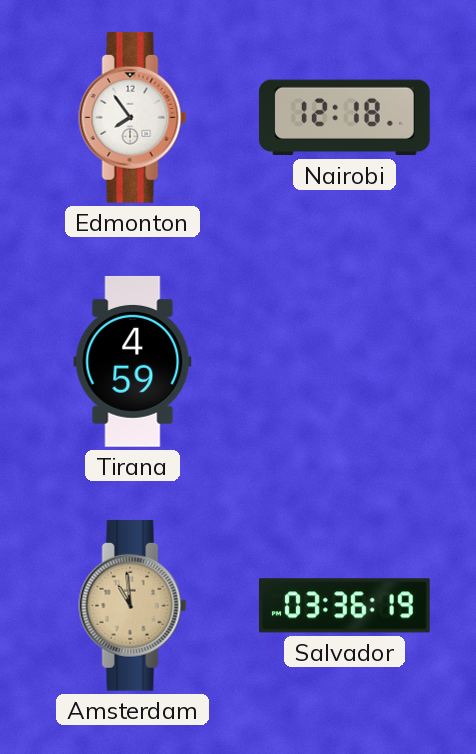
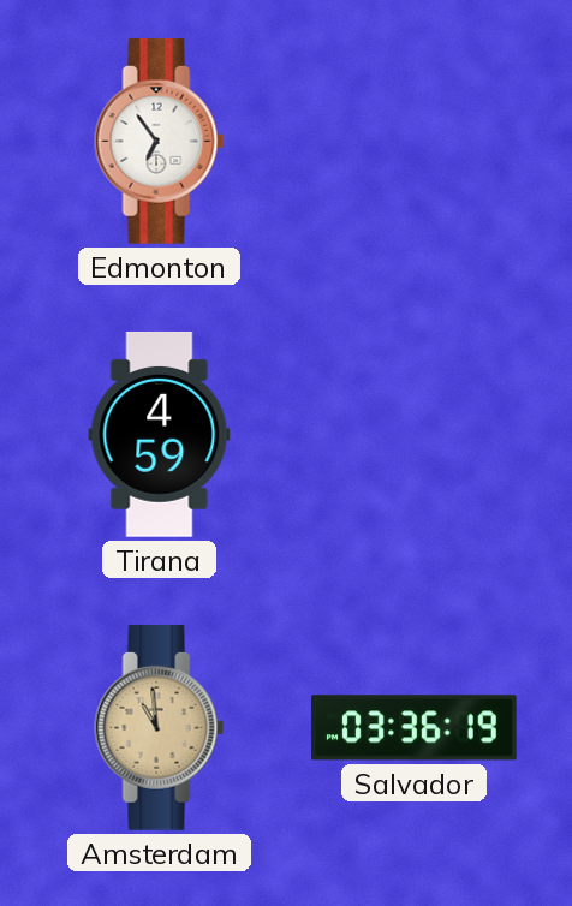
Edmonton: 7:54 -> 6:54 (160, 141)
Nairobi: 12:18 -> none (344, 118)
